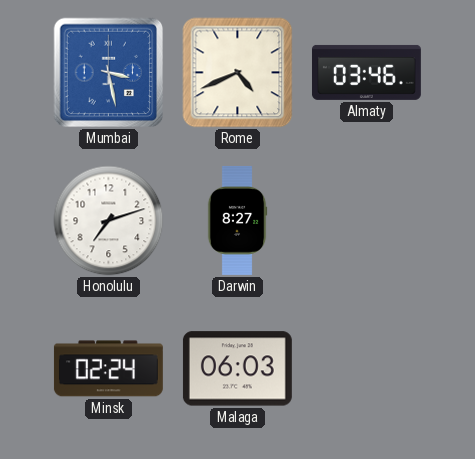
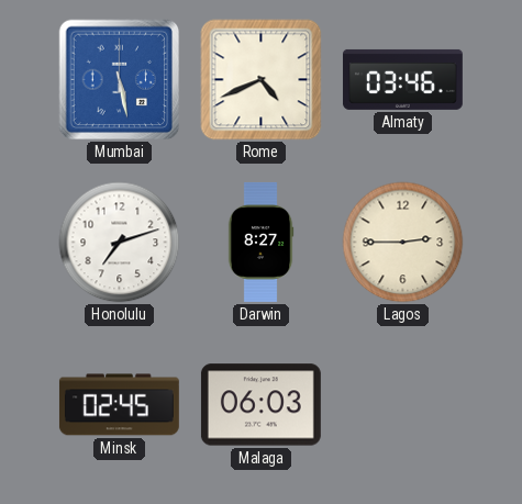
Mumbai: 3:28 -> 5:28 (120, 80)
Lagos: none -> 2:45 (403, 243)
Minsk: 02:24 -> 02:45 (119, 405)
